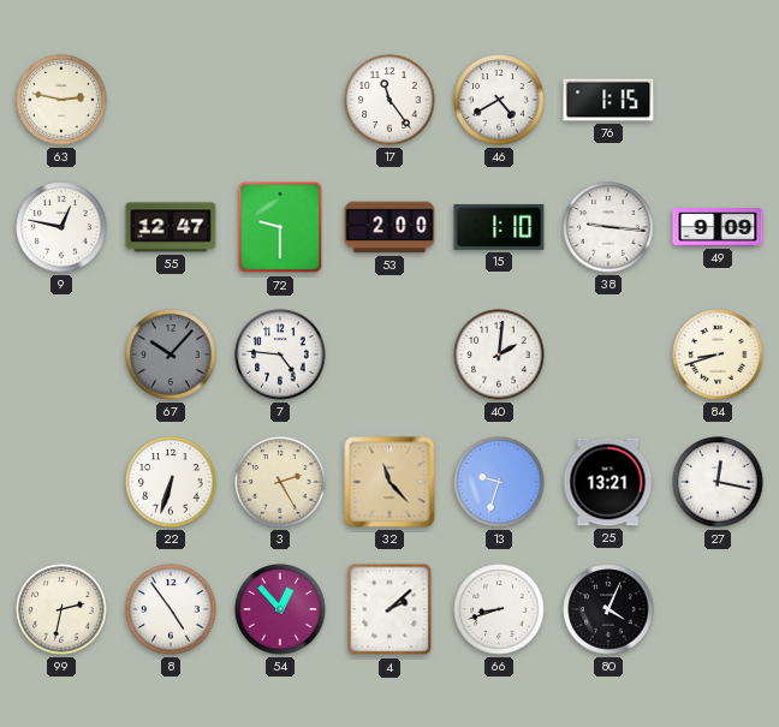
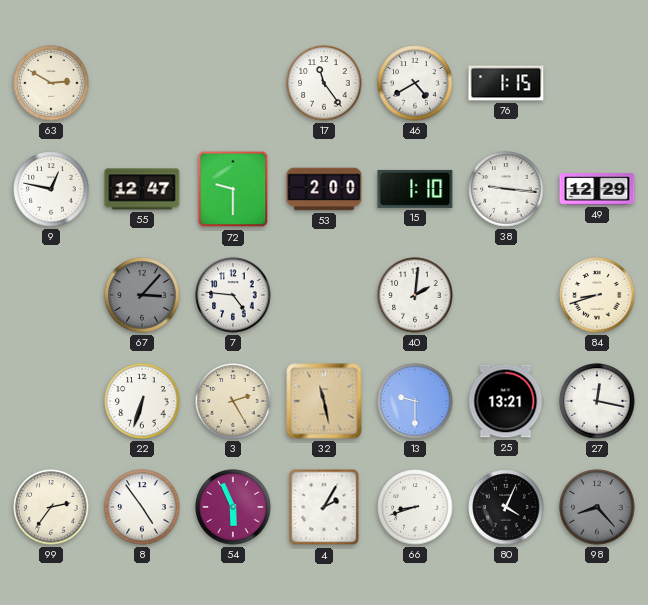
63: 2:47 -> 2:50 (51, 83)
49: 9:09 -> 12:29 (597, 189)
67: 10:07 -> 3:07 (142, 295)
32: 11:23 -> 11:28 (324, 401)
13: 9:33 -> 9:30 (415, 401)
99: 2:32 -> 2:36 (51, 507)
54: 12:53 -> 5:56 (233, 507)
4: 2:08 -> 2:05 (324, 507)
98: none -> 8:23 (597, 507)
